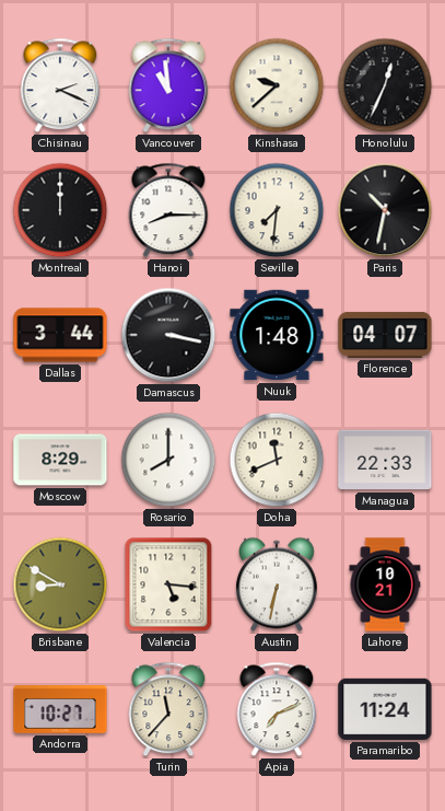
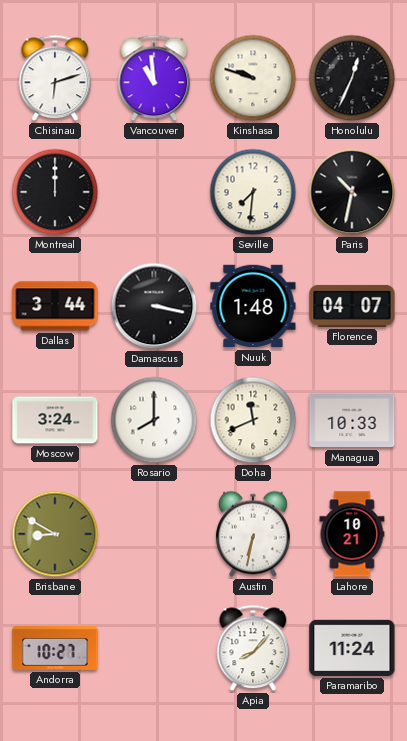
Chisinau: 2:19 -> 6:12 (55, 78)
Kinshasa: 9:38 -> 9:48 (253, 78)
Hanoi: 8:15 -> none (168, 210)
Moscow: 8:29 -> 3:24 (55, 420)
Managua: 22:33 -> 10:33 (352, 420)
Valencia: 5:16 -> none (168, 584)
Turin: 11:37 -> none (168, 709)
Apia: 7:11 -> 8:07 (253, 648)
